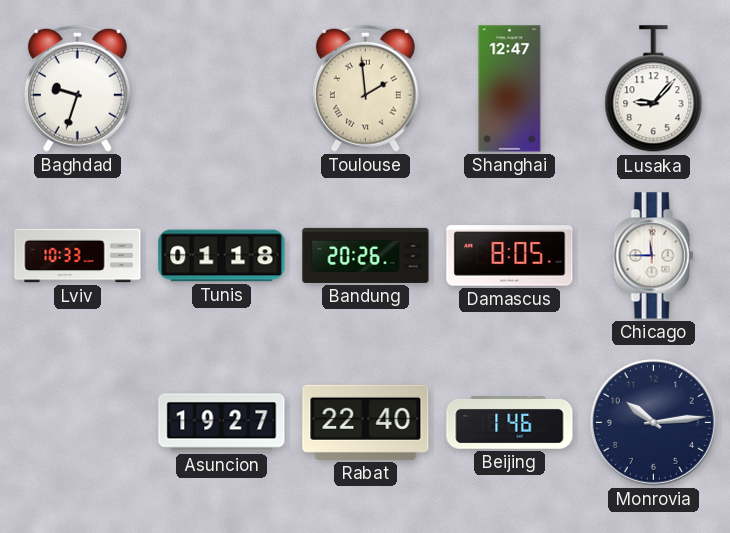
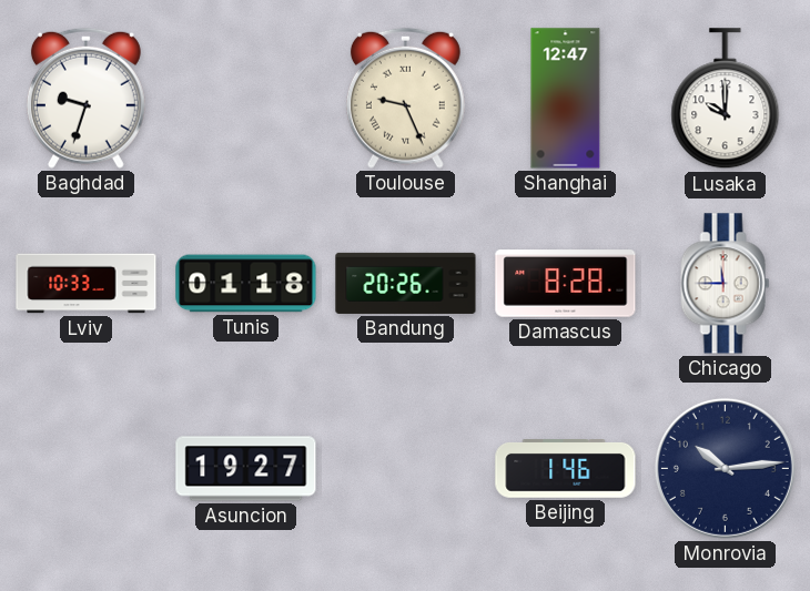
Toulouse: 1:59 -> 9:26 (405, 98)
Lusaka: 9:07 -> 10:00 (726, 99)
Damascus: 8:05 -> 8:28 (566, 284)
Rabat: 22:40 -> none (366, 422)
